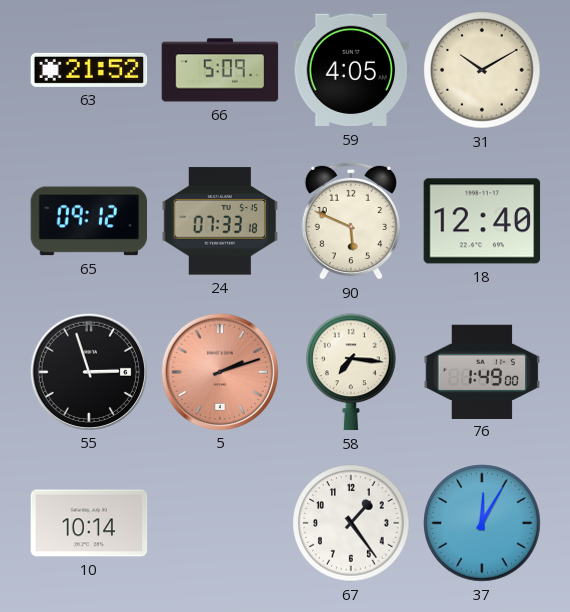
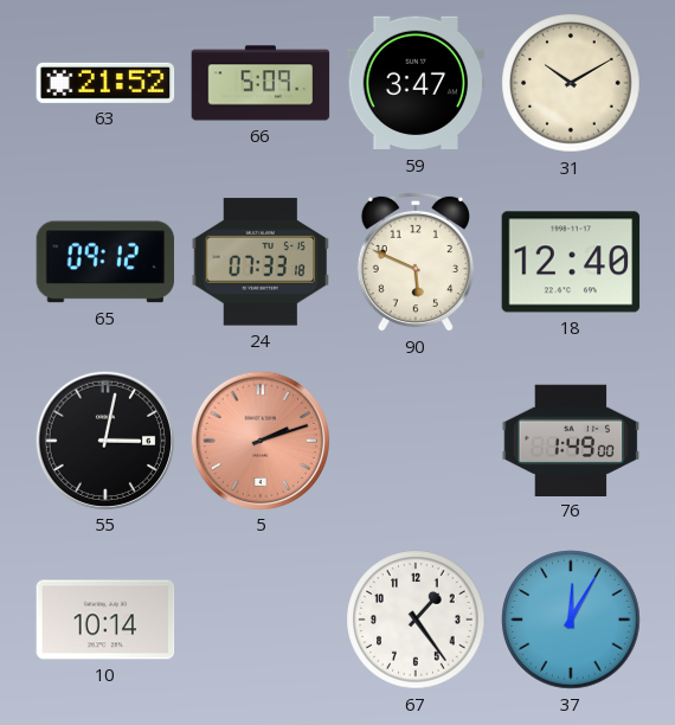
59: 4:05 -> 3:47 (416, 83)
55: 2:57 -> 3:02 (104, 440)
58: 7:16 -> none (352, 372)
